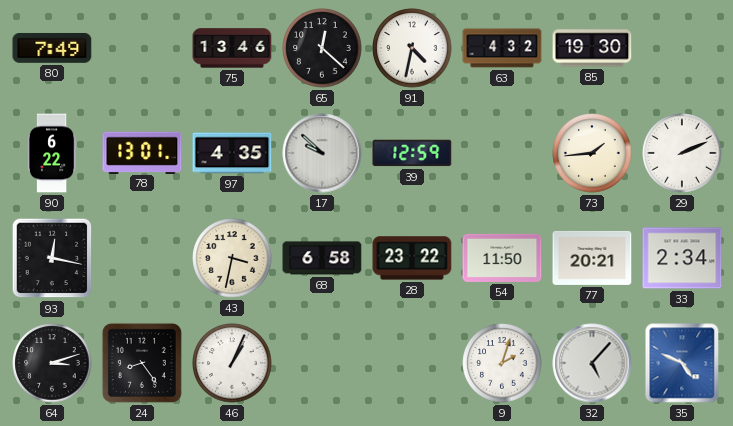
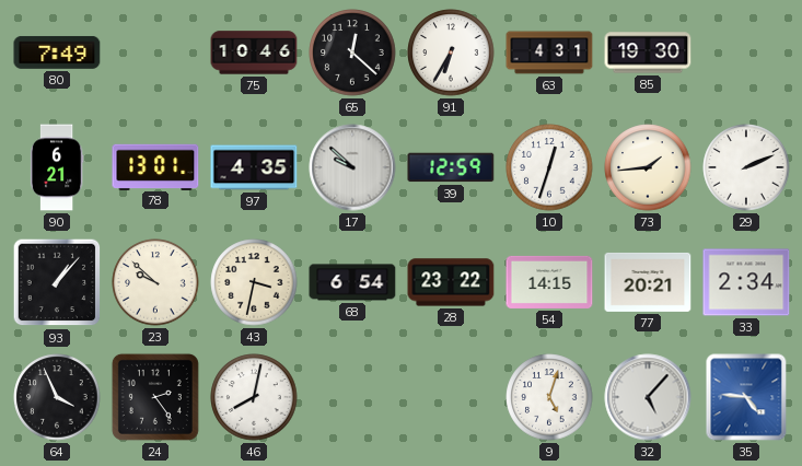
75: 13:46 -> 10:46 (254, 53)
91: 4:32 -> 6:35 (451, 53)
63: 4:32 -> 4:31 (549, 53)
90: 6:22 -> 6:21 (57, 167)
10: none -> 12:33 (549, 167)
93: 12:17 -> 1:07 (57, 282)
23: none -> 9:52 (155, 282)
68: 6:58 -> 6:54 (352, 282)
54: 11:50 -> 14:15 (549, 282)
64: 3:12 -> 3:56 (57, 397)
24: 8:24 -> 2:24 (155, 397)
46: 1:04 -> 8:02 (254, 397)
9: 2:03 -> 5:03 (549, 397)
35: 4:49 -> 4:46 (746, 397)
